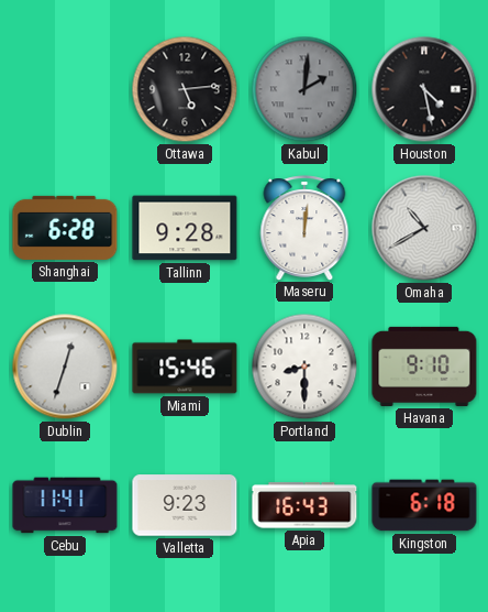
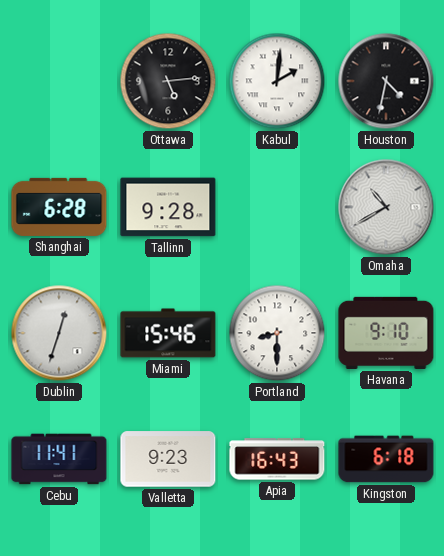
Kabul dial: grey -> white (277, 81)
Houston: 4:28 -> 4:32 (386, 81)
Maseru: 12:01 -> none (304, 228)
